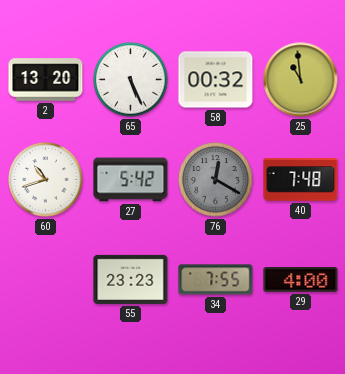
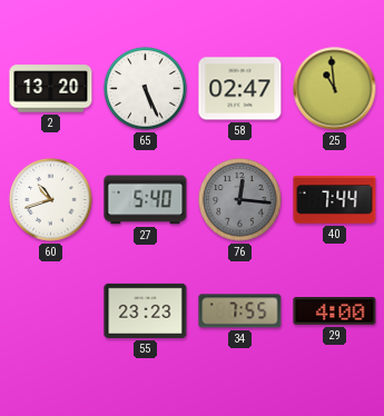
58: 00:32 -> 02:47 (240, 89)
27: 5:42 -> 5:40 (146, 200)
76: 12:20 -> 12:16 (240, 200)
40: 7:48 -> 7:44 (335, 200)
